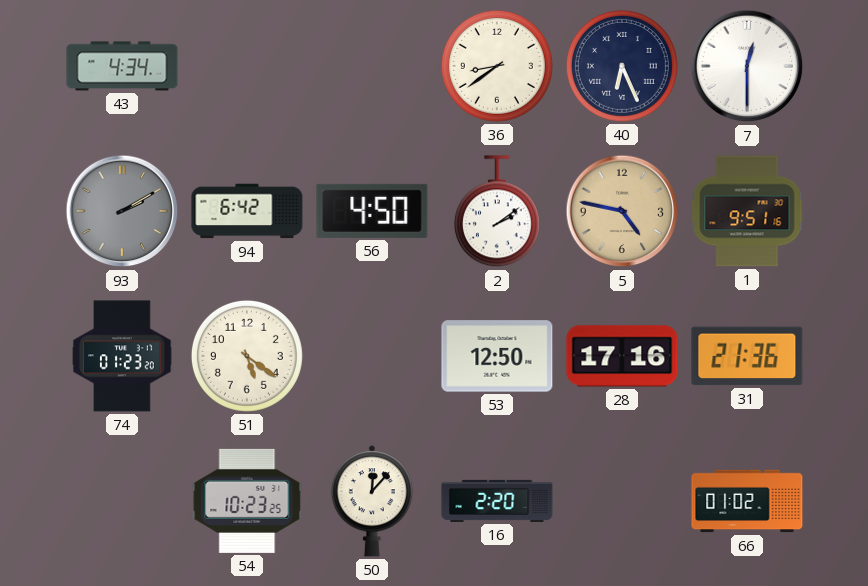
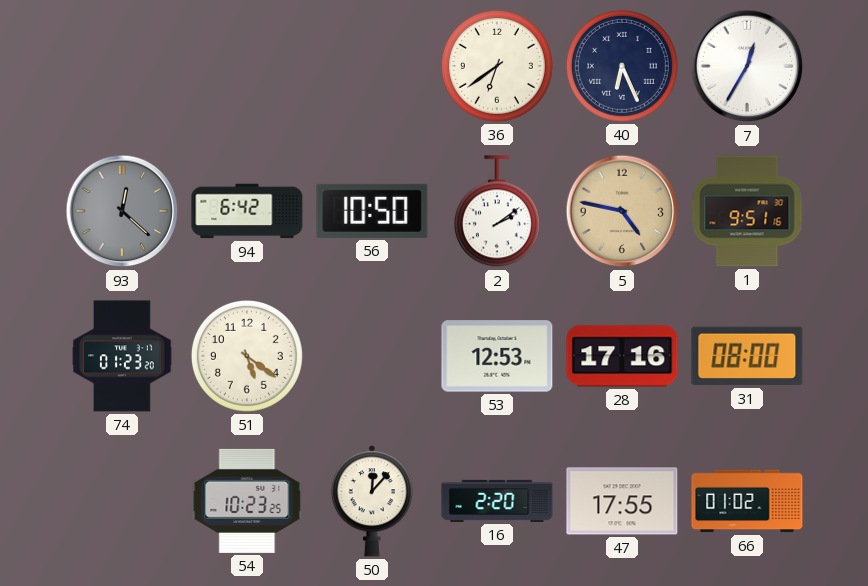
43: 4:34 -> none (122, 66)
36: 8:39 -> 6:39 (497, 66)
7: 12:30 -> 12:35 (747, 66)
93: 2:10 -> 12:22 (122, 211)
56: 4:50 -> 10:50 (372, 211)
53: 12:50 -> 12:53 (497, 356)
31: 21:36 -> 08:00 (747, 356)
47: none -> 17:55 (622, 501)
